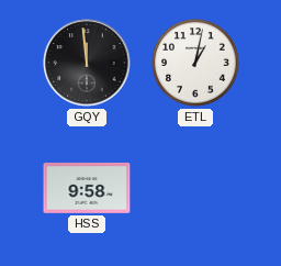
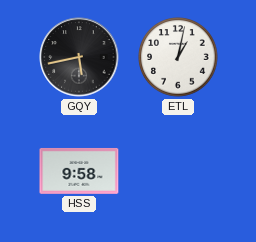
GQY: 11:59 -> 5:43 (79, 57)
